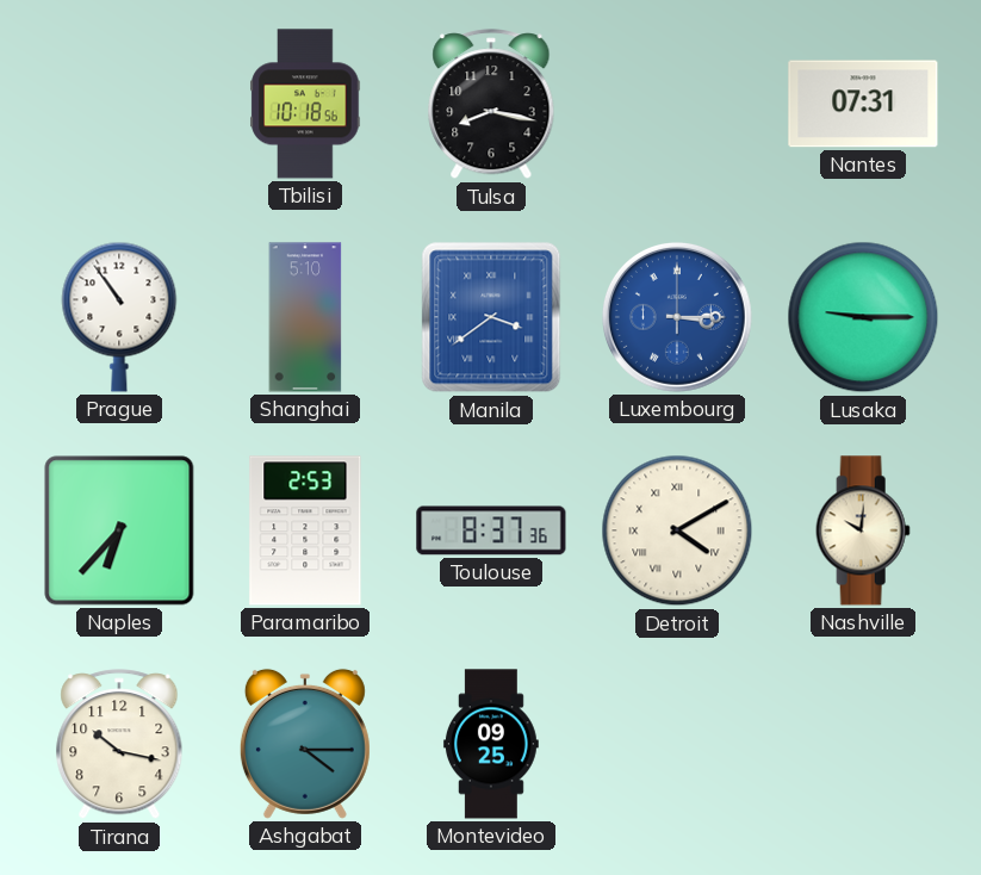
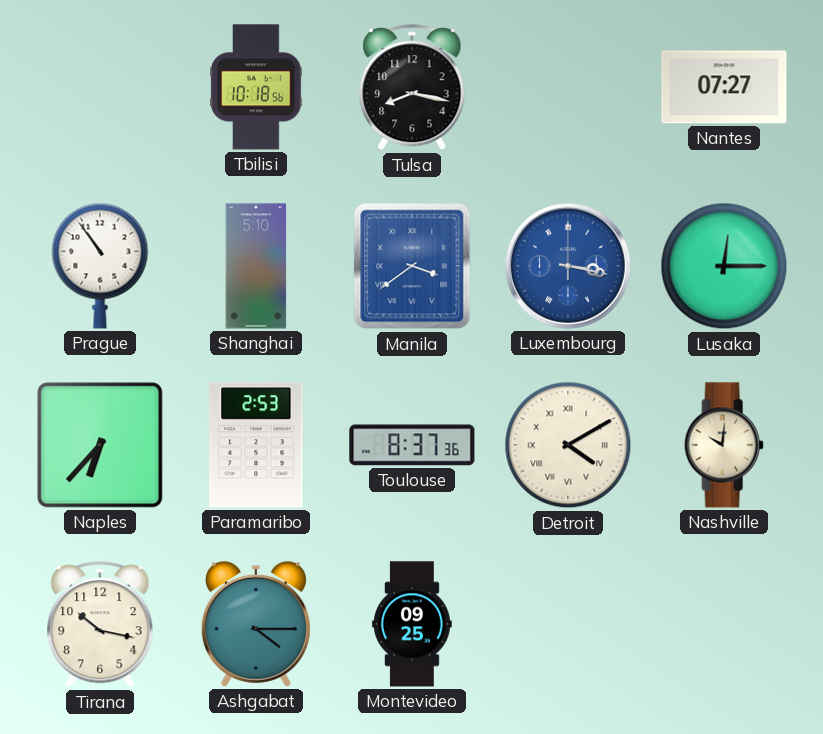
Nantes: 07:31 -> 07:27 (724, 87)
Luxembourg: 3:15 -> 3:17 (569, 267)
Lusaka: 9:15 -> 12:15 (724, 266)
